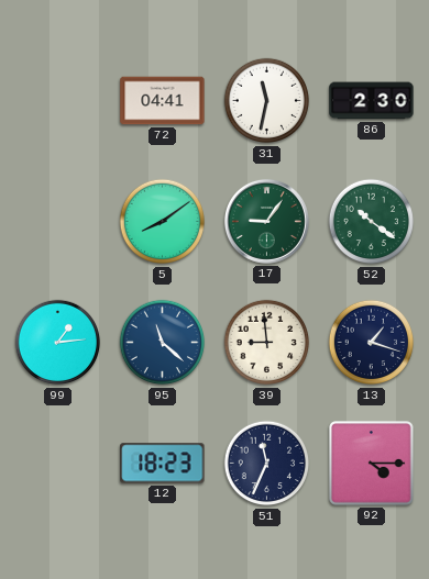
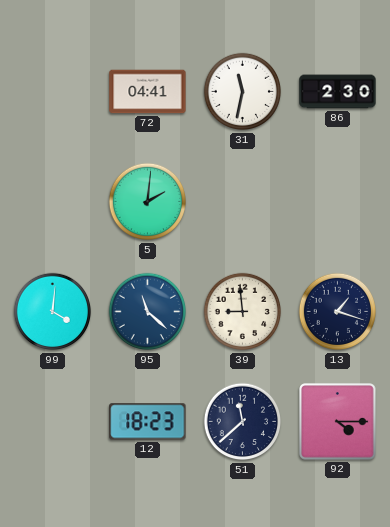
5: 8:09 -> 2:01 (148, 202)
17: 9:06 -> none (266, 221)
52: 10:21 -> none (372, 222)
99: 1:14 -> 4:01 (53, 312)
51: 11:34 -> 11:38 (243, 422)
